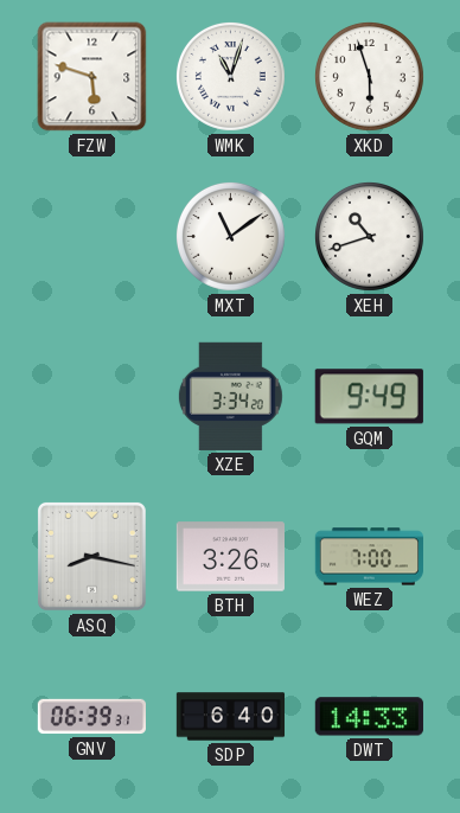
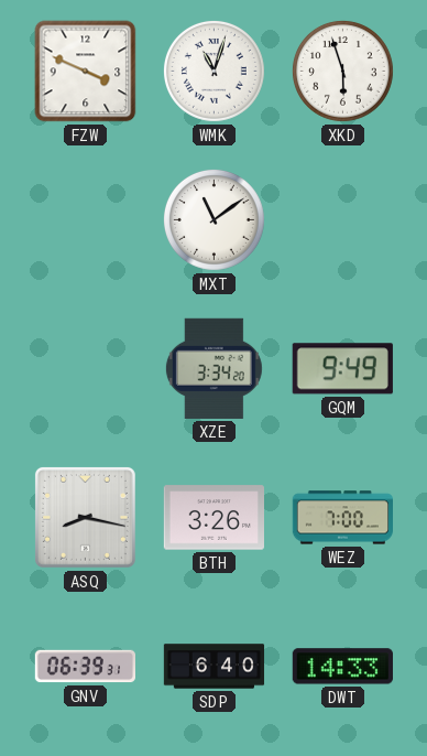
FZW: 5:48 -> 3:49 (86, 72)
XEH: 10:42 -> none (369, 236)
